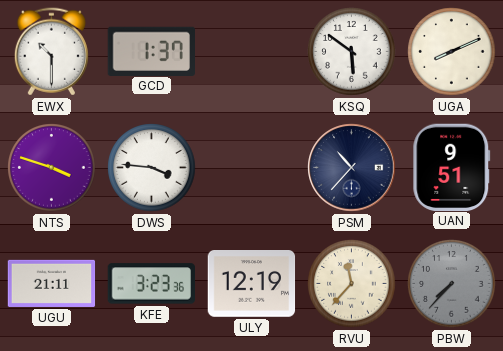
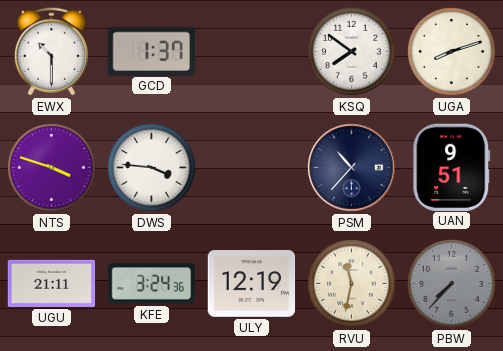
KSQ: 5:51 -> 7:51 (352, 52)
UGA: 8:11 -> 8:12 (452, 52)
KFE: 3:23 -> 3:24 (151, 284)
RVU: 11:37 -> 11:32 (352, 284)
